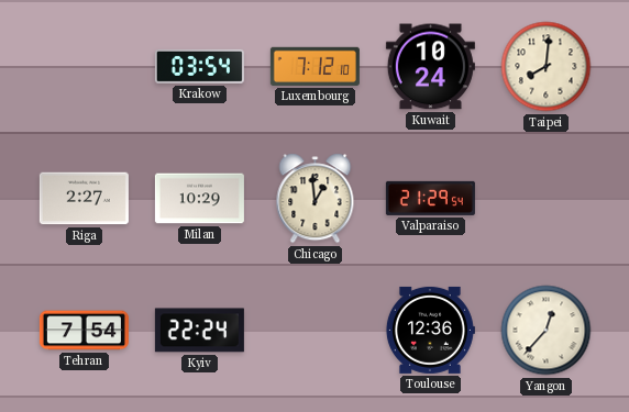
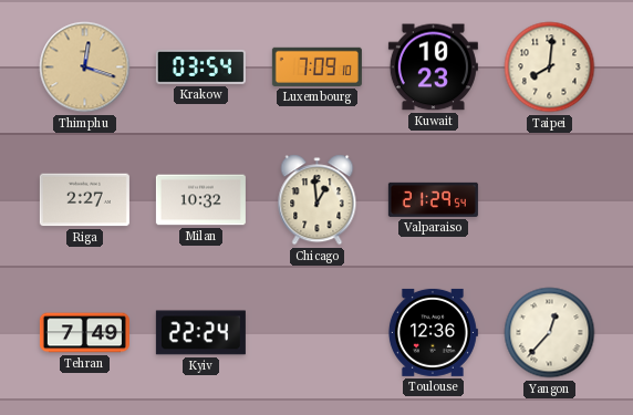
Thimphu: none -> 12:18 (85, 68)
Luxembourg: 7:12 -> 7:09 (316, 66)
Kuwait: 10:24 -> 10:23 (433, 68)
Milan: 10:29 -> 10:32 (200, 200)
Tehran: 7:54 -> 7:49 (84, 333)
